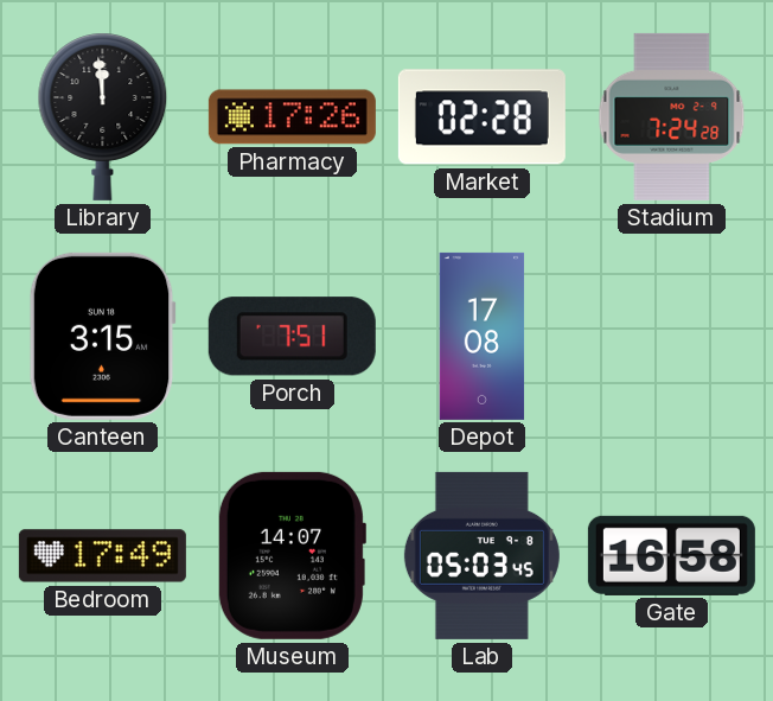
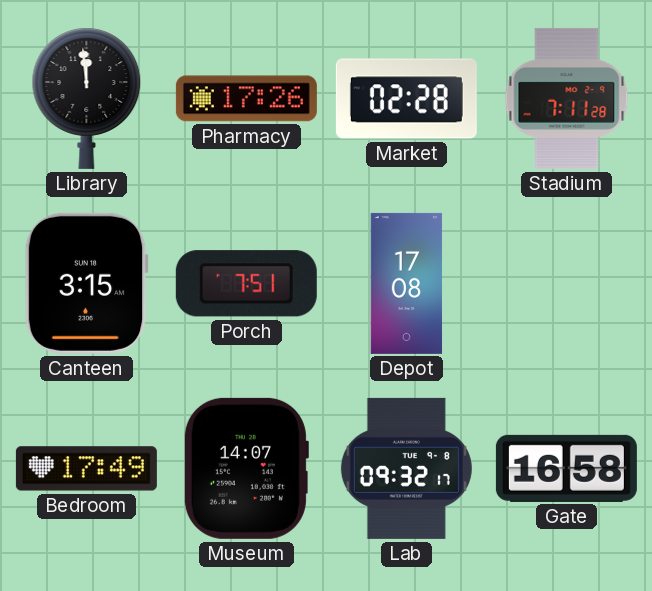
Stadium: 7:24 -> 7:11 (567, 98)
Lab: 05:03 -> 09:32 (406, 468)
